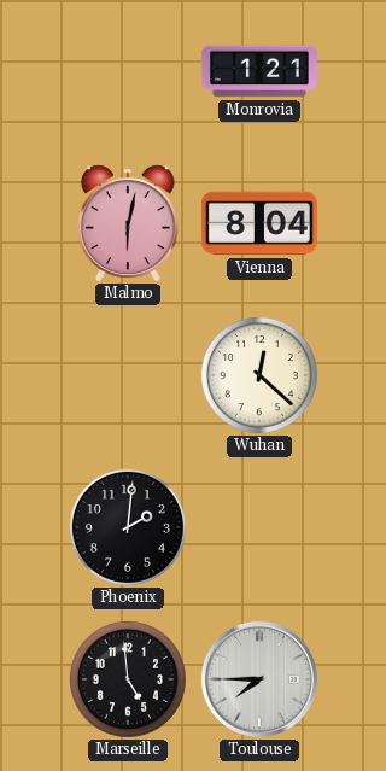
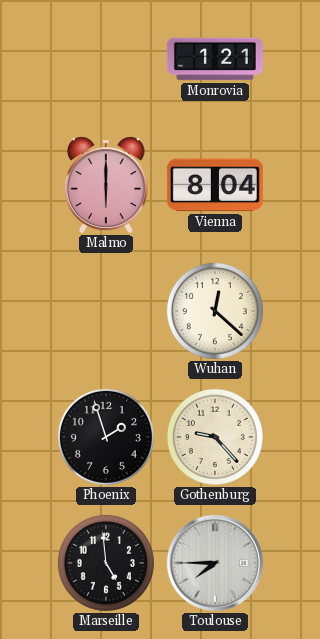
Malmo: 6:02 -> 6:00 (106, 185)
Phoenix: 2:01 -> 1:57 (106, 437)
Gothenburg: none -> 9:23 (215, 437)
